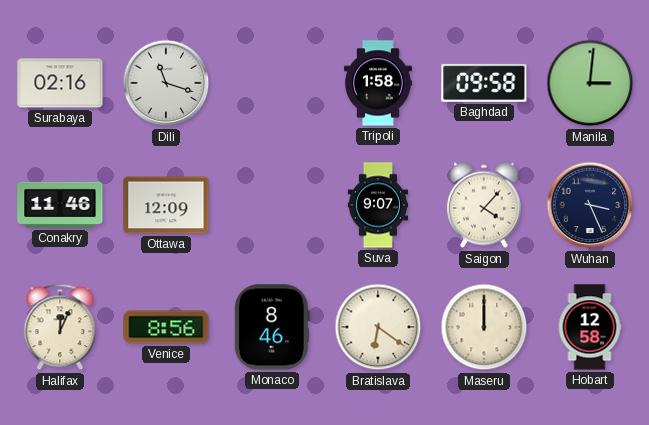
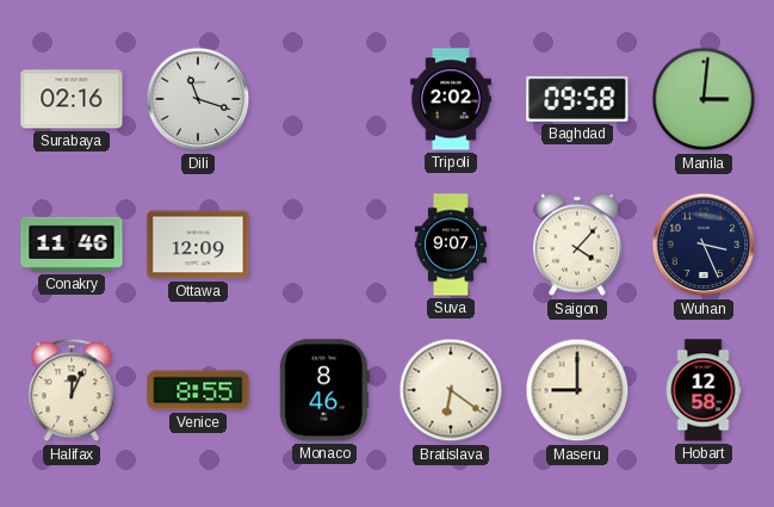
Tripoli: 1:58 -> 2:02 (451, 99)
Venice: 8:56 -> 8:55 (198, 390)
Maseru: 12:00 -> 9:00 (577, 390)
